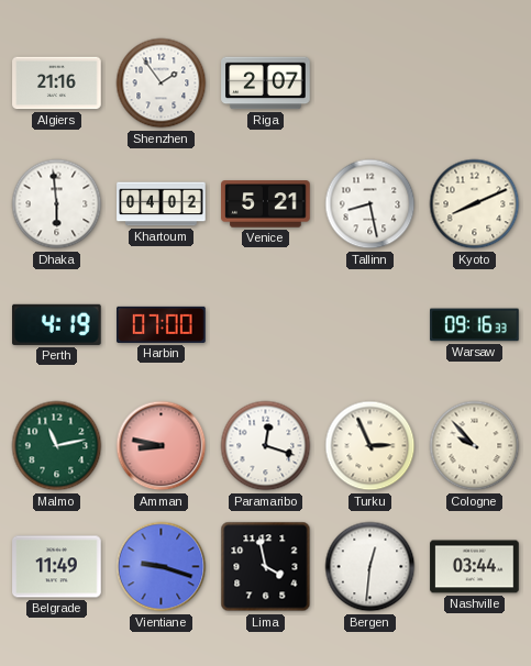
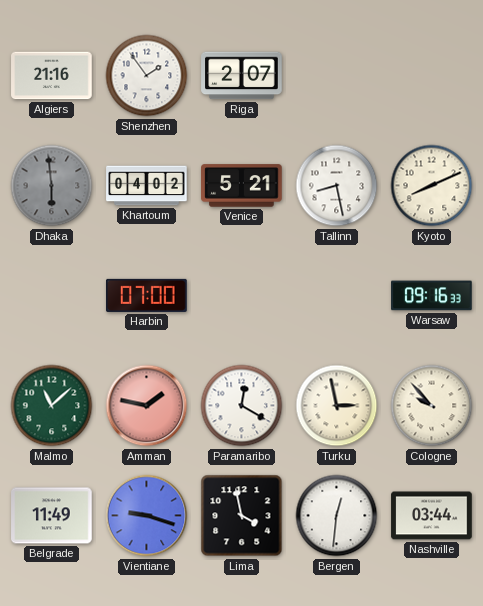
Dhaka dial: white -> grey (52, 186)
Perth: 4:19 -> none (57, 324)
Malmo: 11:13 -> 11:08 (52, 406)
Amman: 8:47 -> 1:47 (147, 406)
Paramaribo: 12:18 -> 12:20 (242, 406)
Turku: 2:56 -> 2:58 (337, 406)
